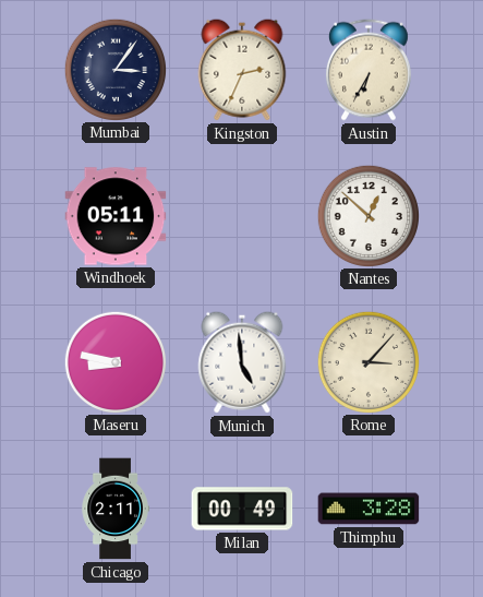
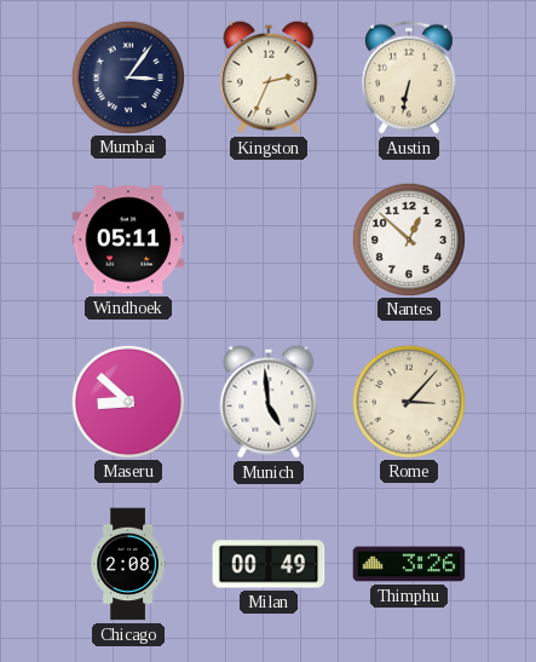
Austin: 6:35 -> 6:32 (409, 77)
Maseru: 8:47 -> 8:52 (127, 401)
Chicago: 2:11 -> 2:08 (128, 564)
Thimphu: 3:28 -> 3:26 (409, 564)
